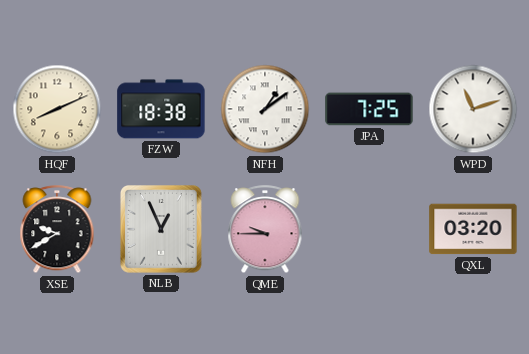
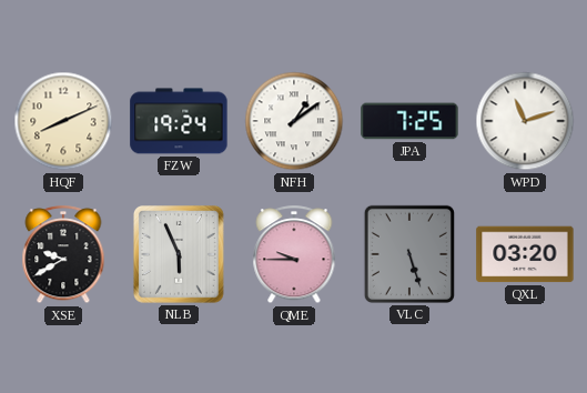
FZW: 18:38 -> 19:24 (179, 121)
NLB: 12:56 -> 5:56 (179, 255)
VLC: none -> 5:27 (409, 254)
